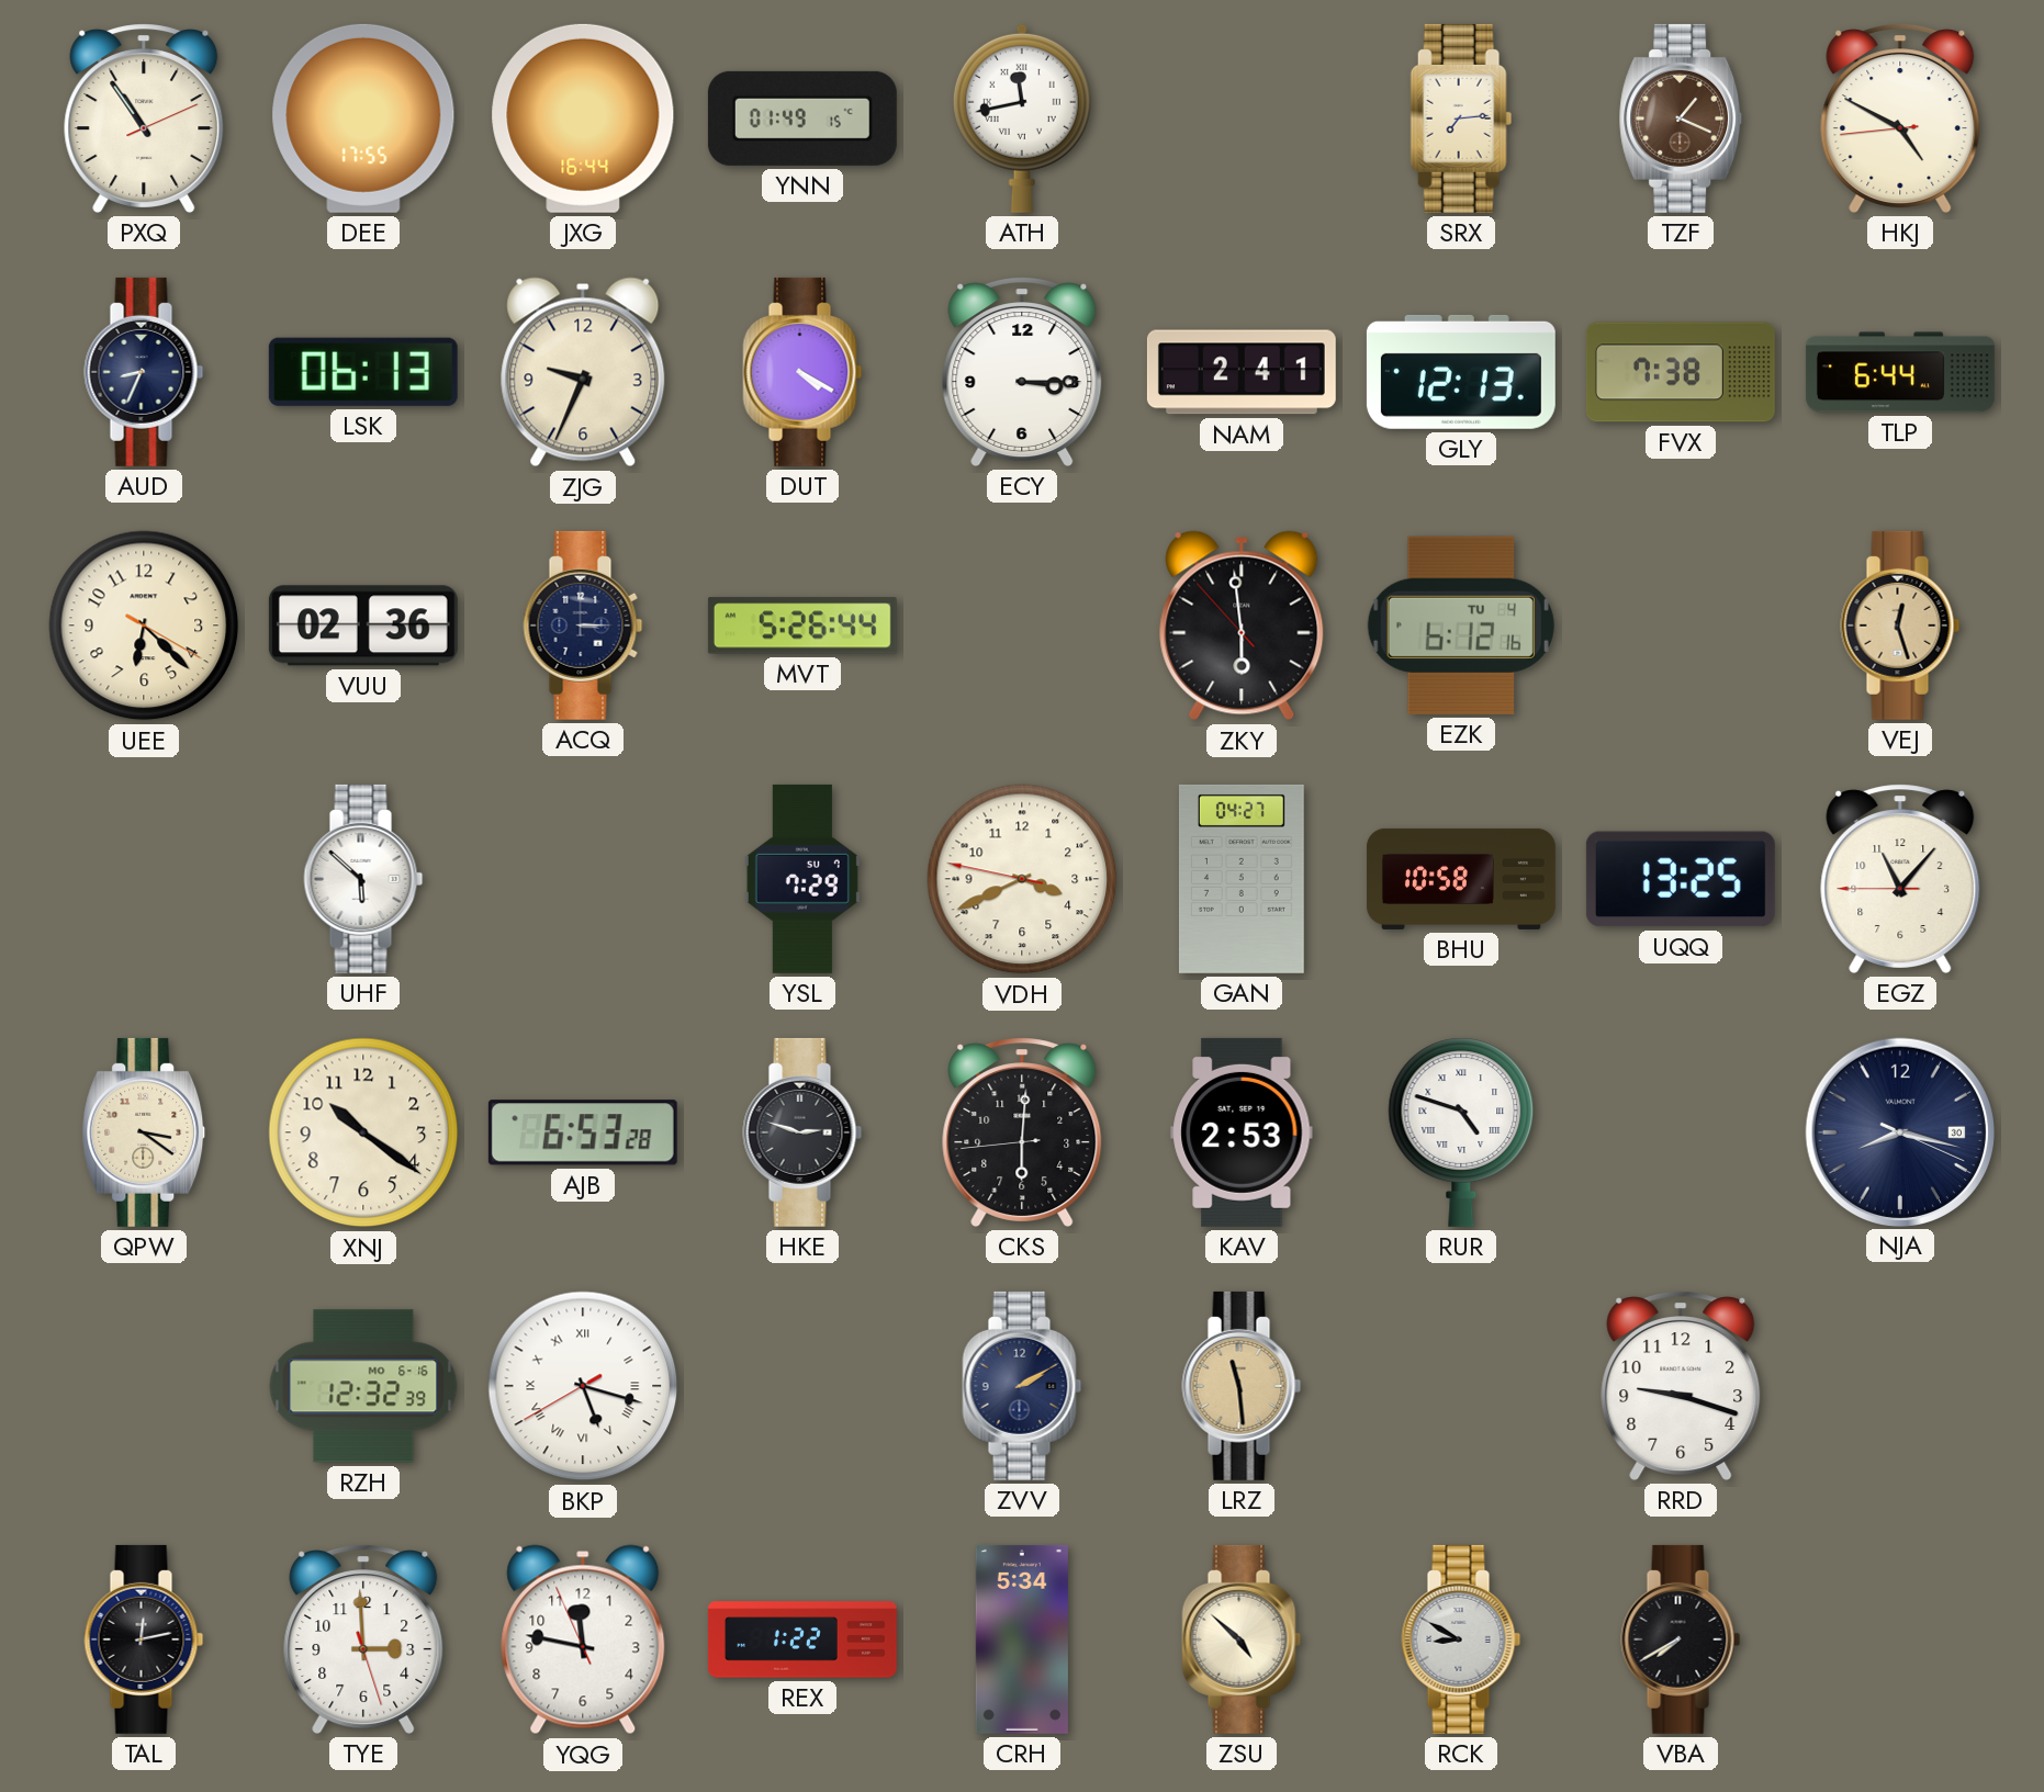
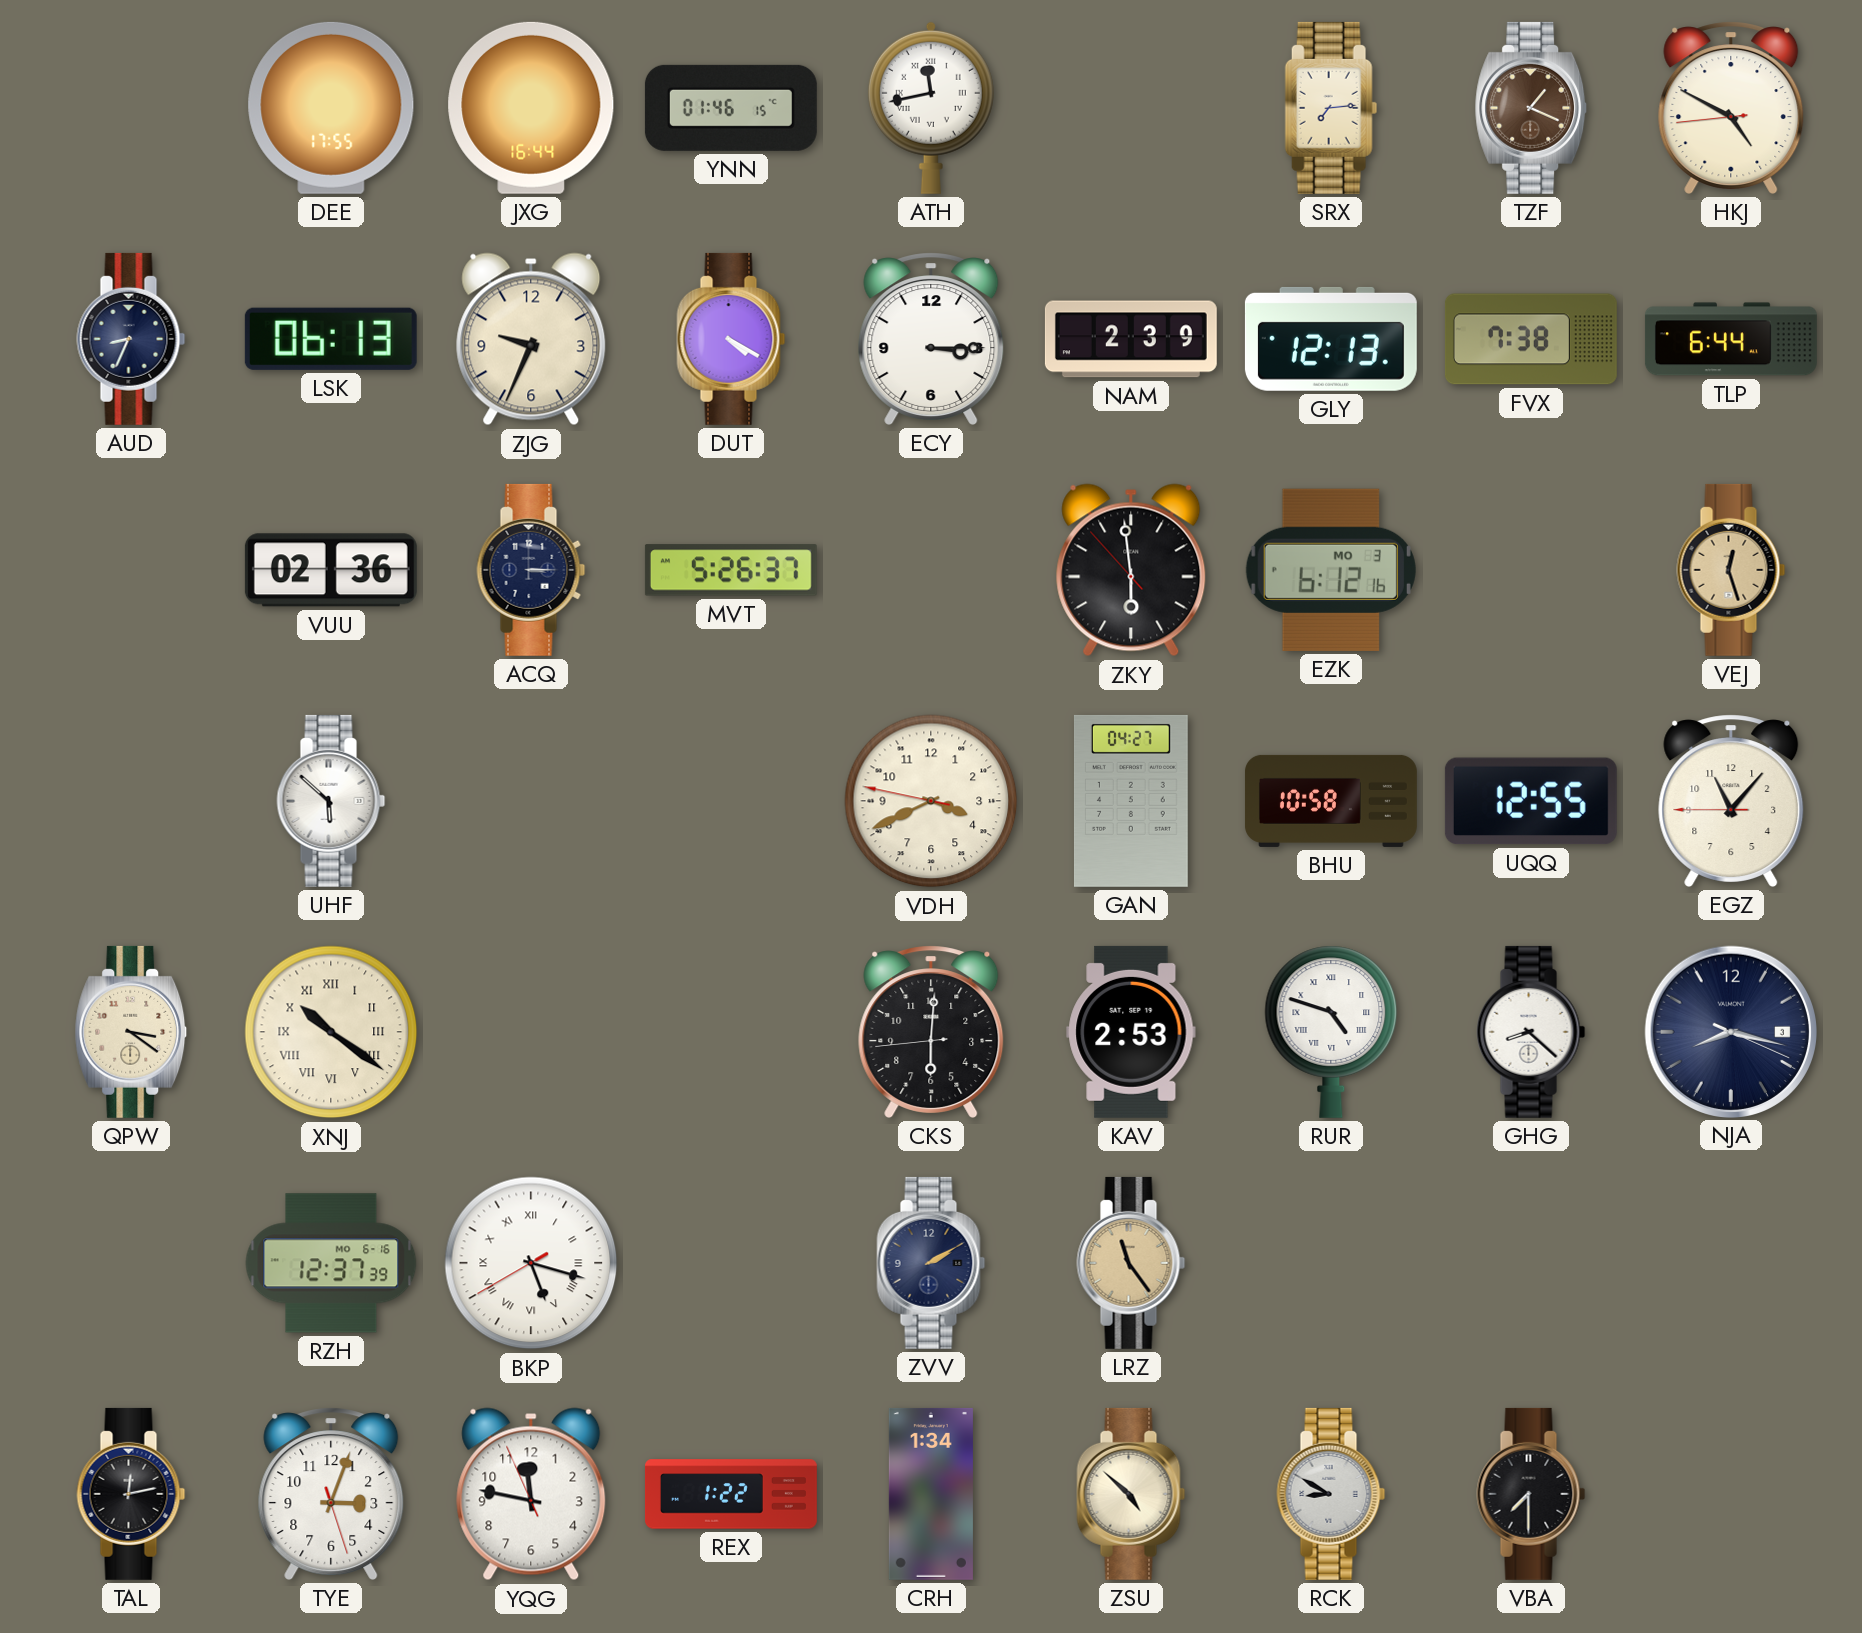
PXQ: 10:54 -> none (144, 119)
YNN: 01:49 -> 01:46 (731, 108)
NAM: 2:41 -> 2:39 (1131, 339)
UEE: 6:22 -> none (144, 625)
MVT: 5:26:44 -> 5:26:37 (731, 570)
EZK date: TU 4 -> MO 3 (1331, 570)
YSL: 7:29 -> none (802, 879)
UQQ: 13:25 -> 12:55 (1531, 801)
XNJ numerals: Arabic -> Roman (331, 1032)
AJB: 6:53 -> none (583, 1132)
HKE: 2:48 -> none (802, 1132)
GHG: none -> 8:22 (1531, 1032)
NJA date: 30 -> 3 (1730, 1031)
RZH: 12:32 -> 12:37 (331, 1263)
LRZ: 11:29 -> 11:24 (1131, 1263)
RRD: 9:18 -> none (1681, 1386)
TYE: 2:59 -> 3:03 (331, 1494)
CRH: 5:34 -> 1:34 (931, 1494)
VBA: 7:40 -> 7:30 (1531, 1494)
